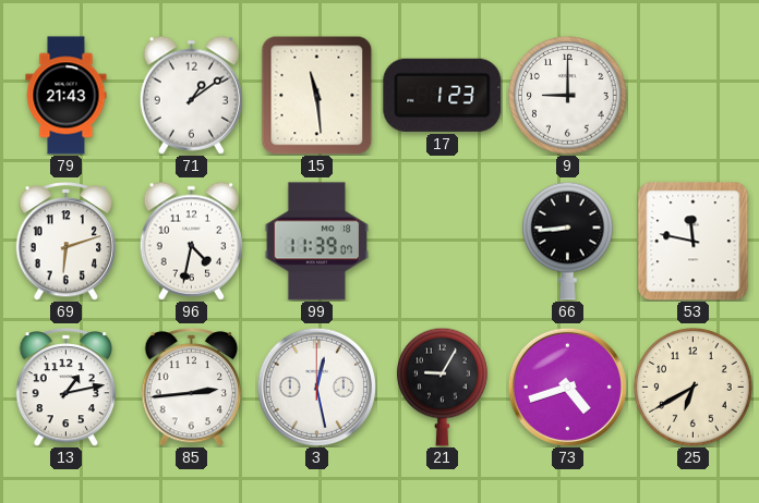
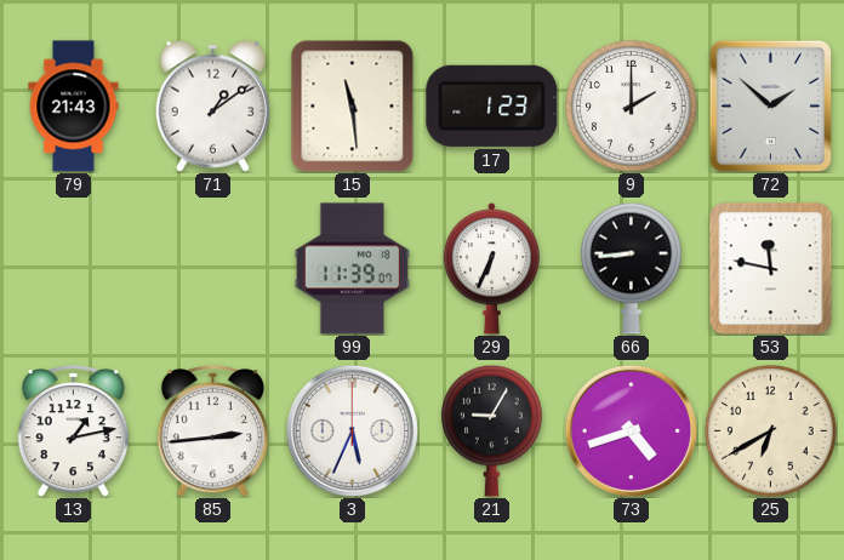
9: 9:00 -> 2:00 (632, 107)
72: none -> 1:52 (771, 105)
69: 6:12 -> none (67, 242)
96: 4:32 -> none (191, 241)
29: none -> 6:34 (491, 269)
3: 12:28 -> 5:34 (352, 430)
